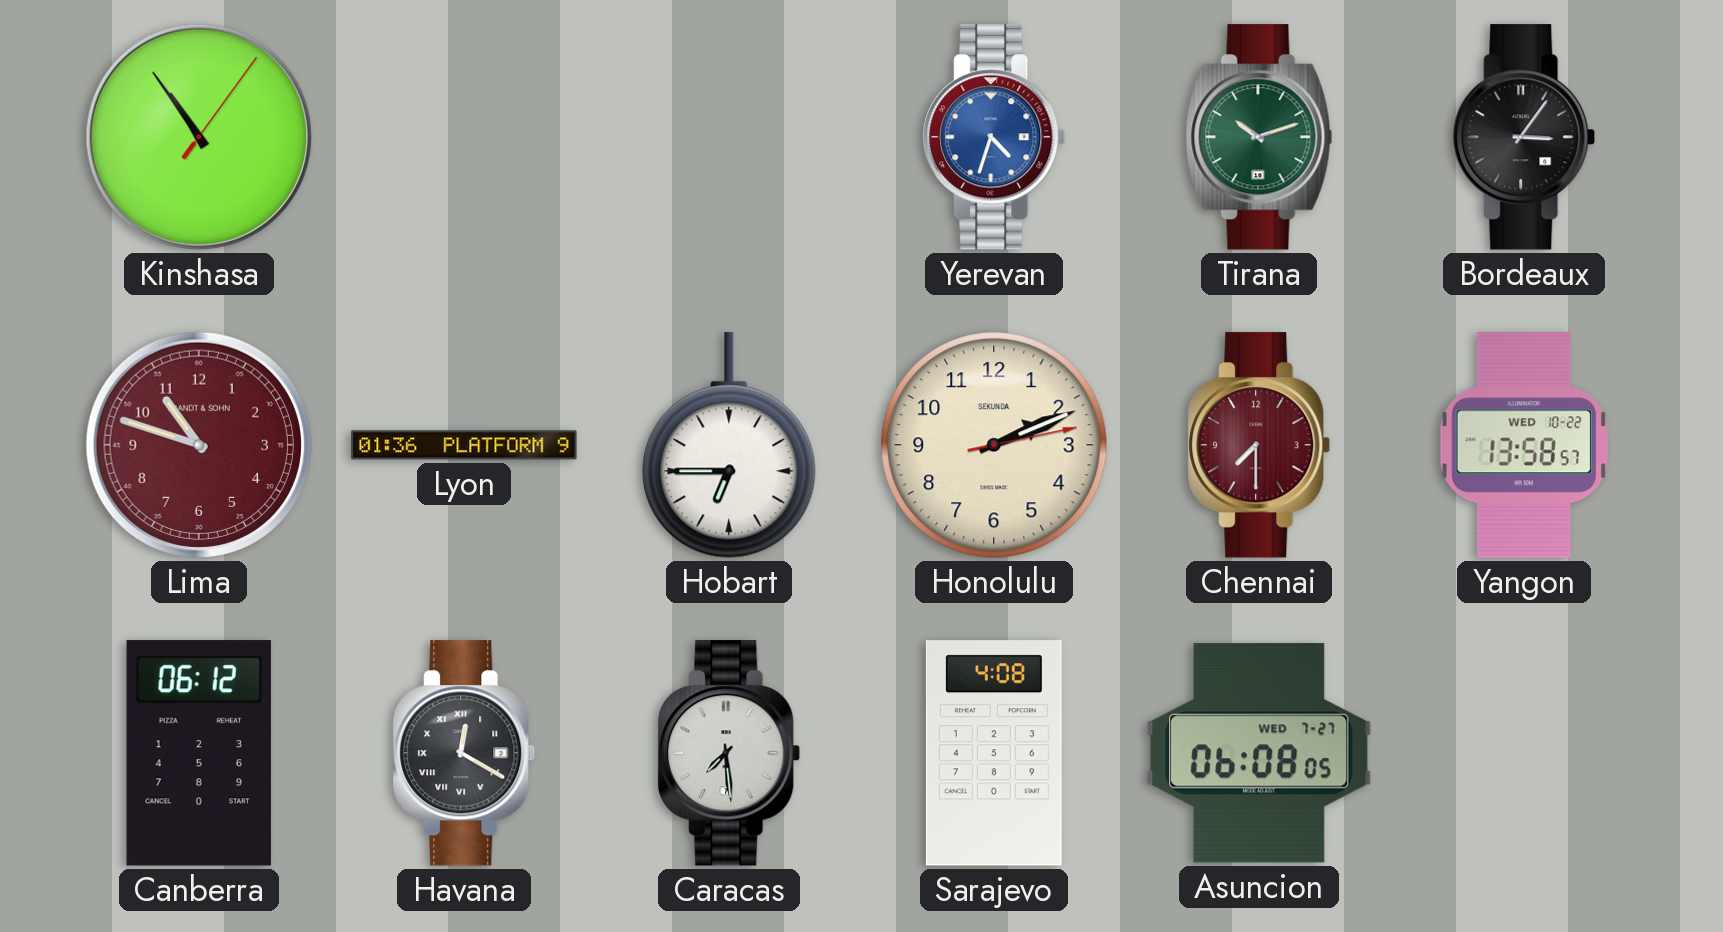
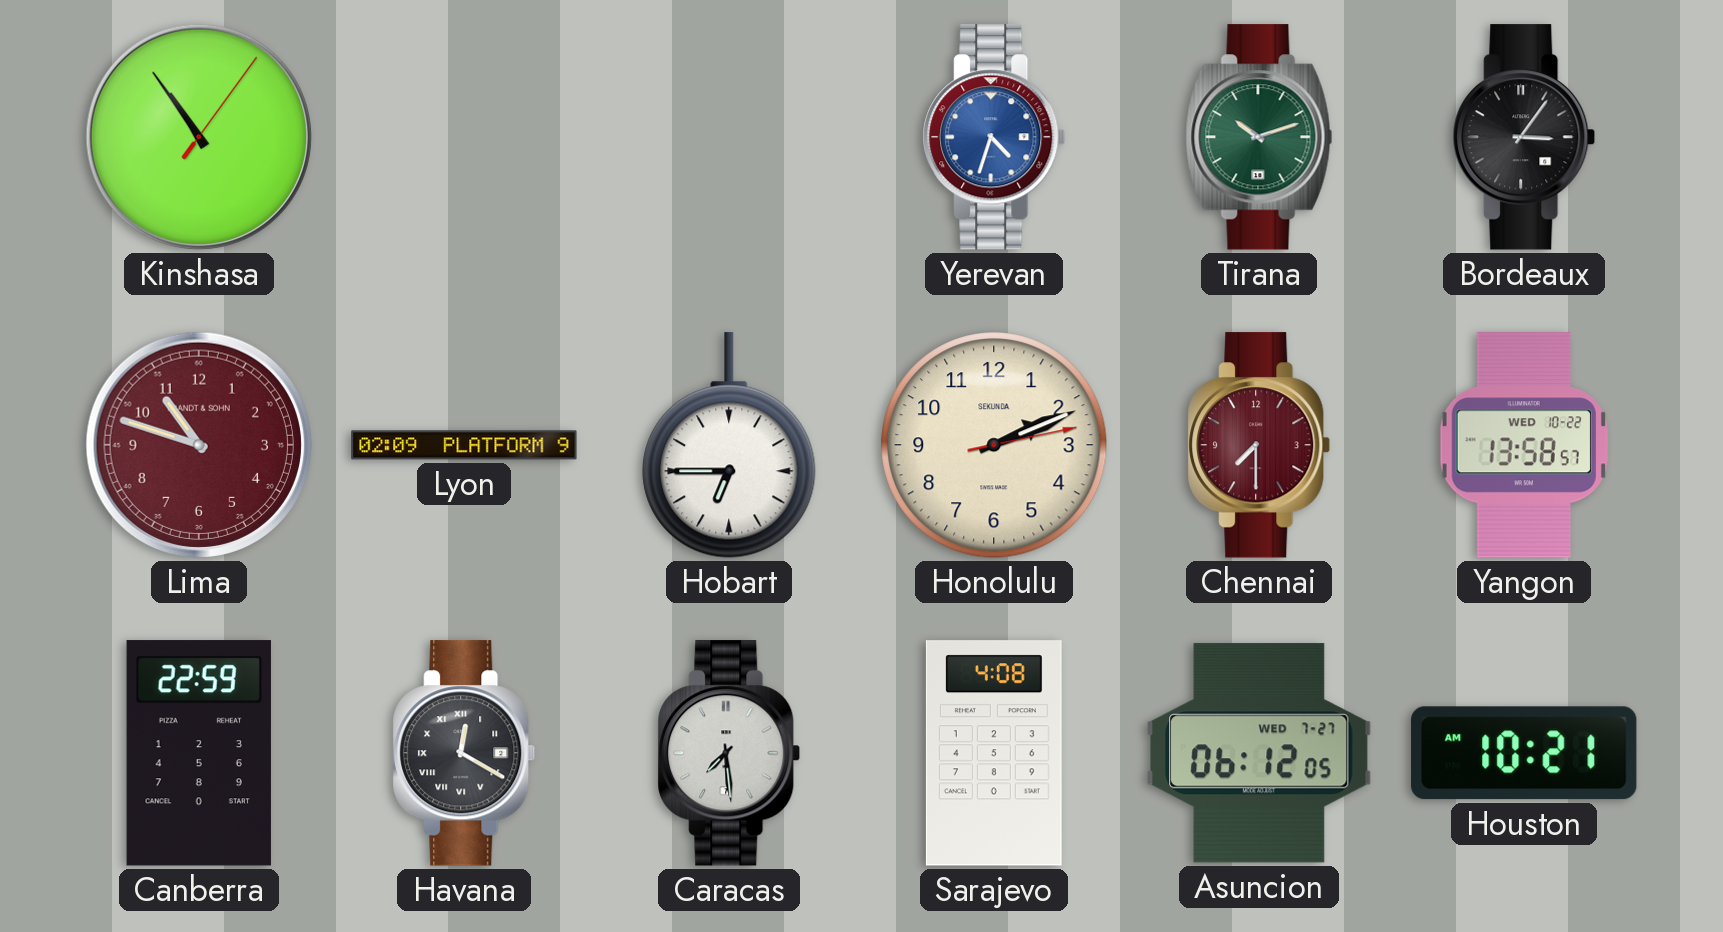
Lyon: 01:36 -> 02:09 (464, 445)
Canberra: 06:12 -> 22:59 (199, 753)
Asuncion: 06:08 -> 06:12 (1259, 753)
Houston: none -> 10:21 (1524, 753)
